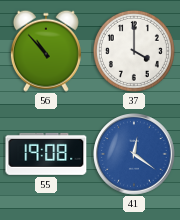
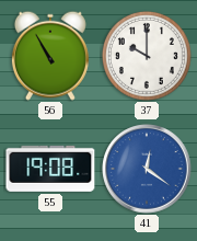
56: 10:53 -> 10:55 (50, 56)
37: 4:00 -> 10:00 (147, 56)
